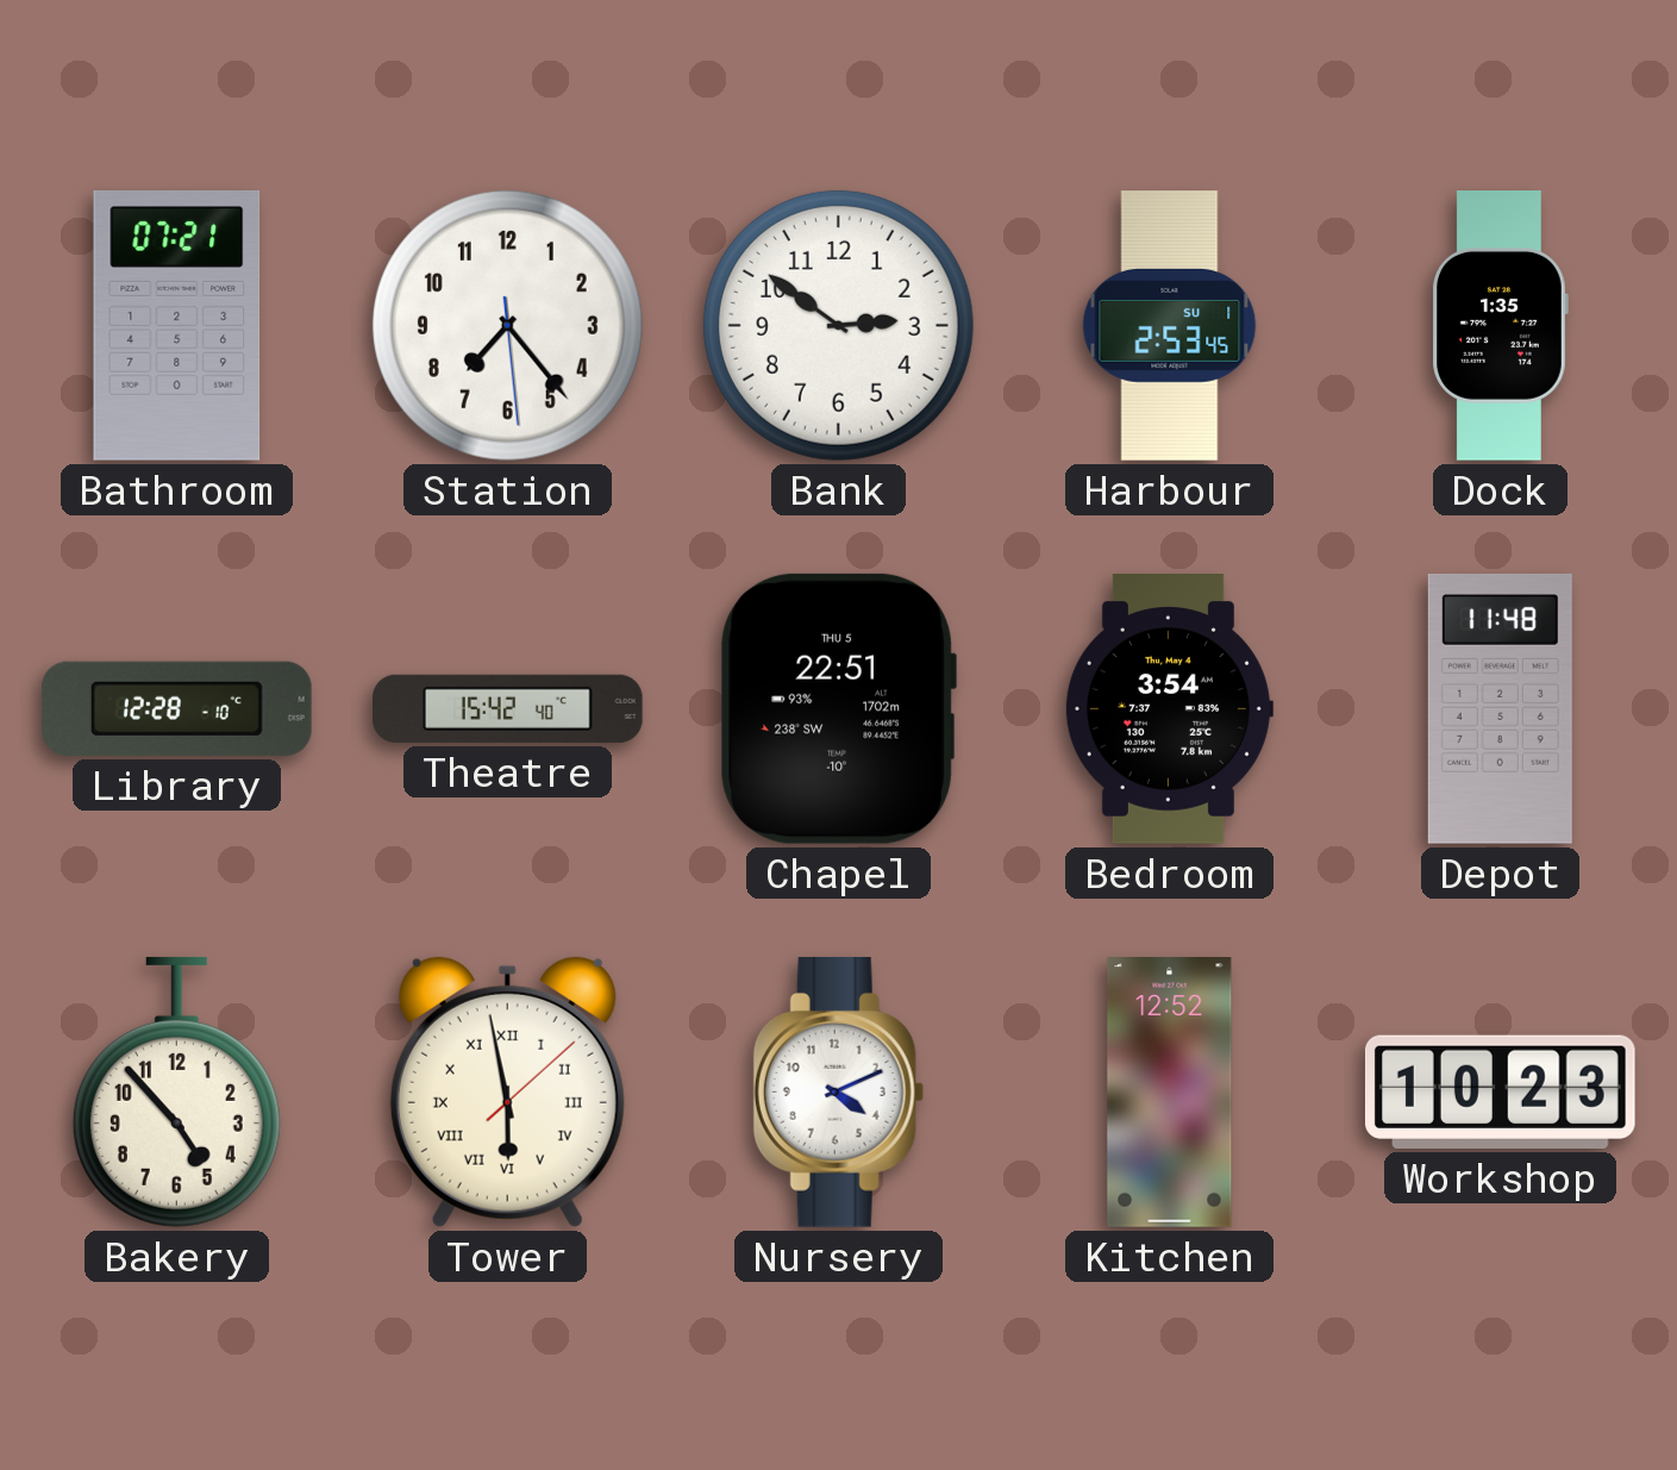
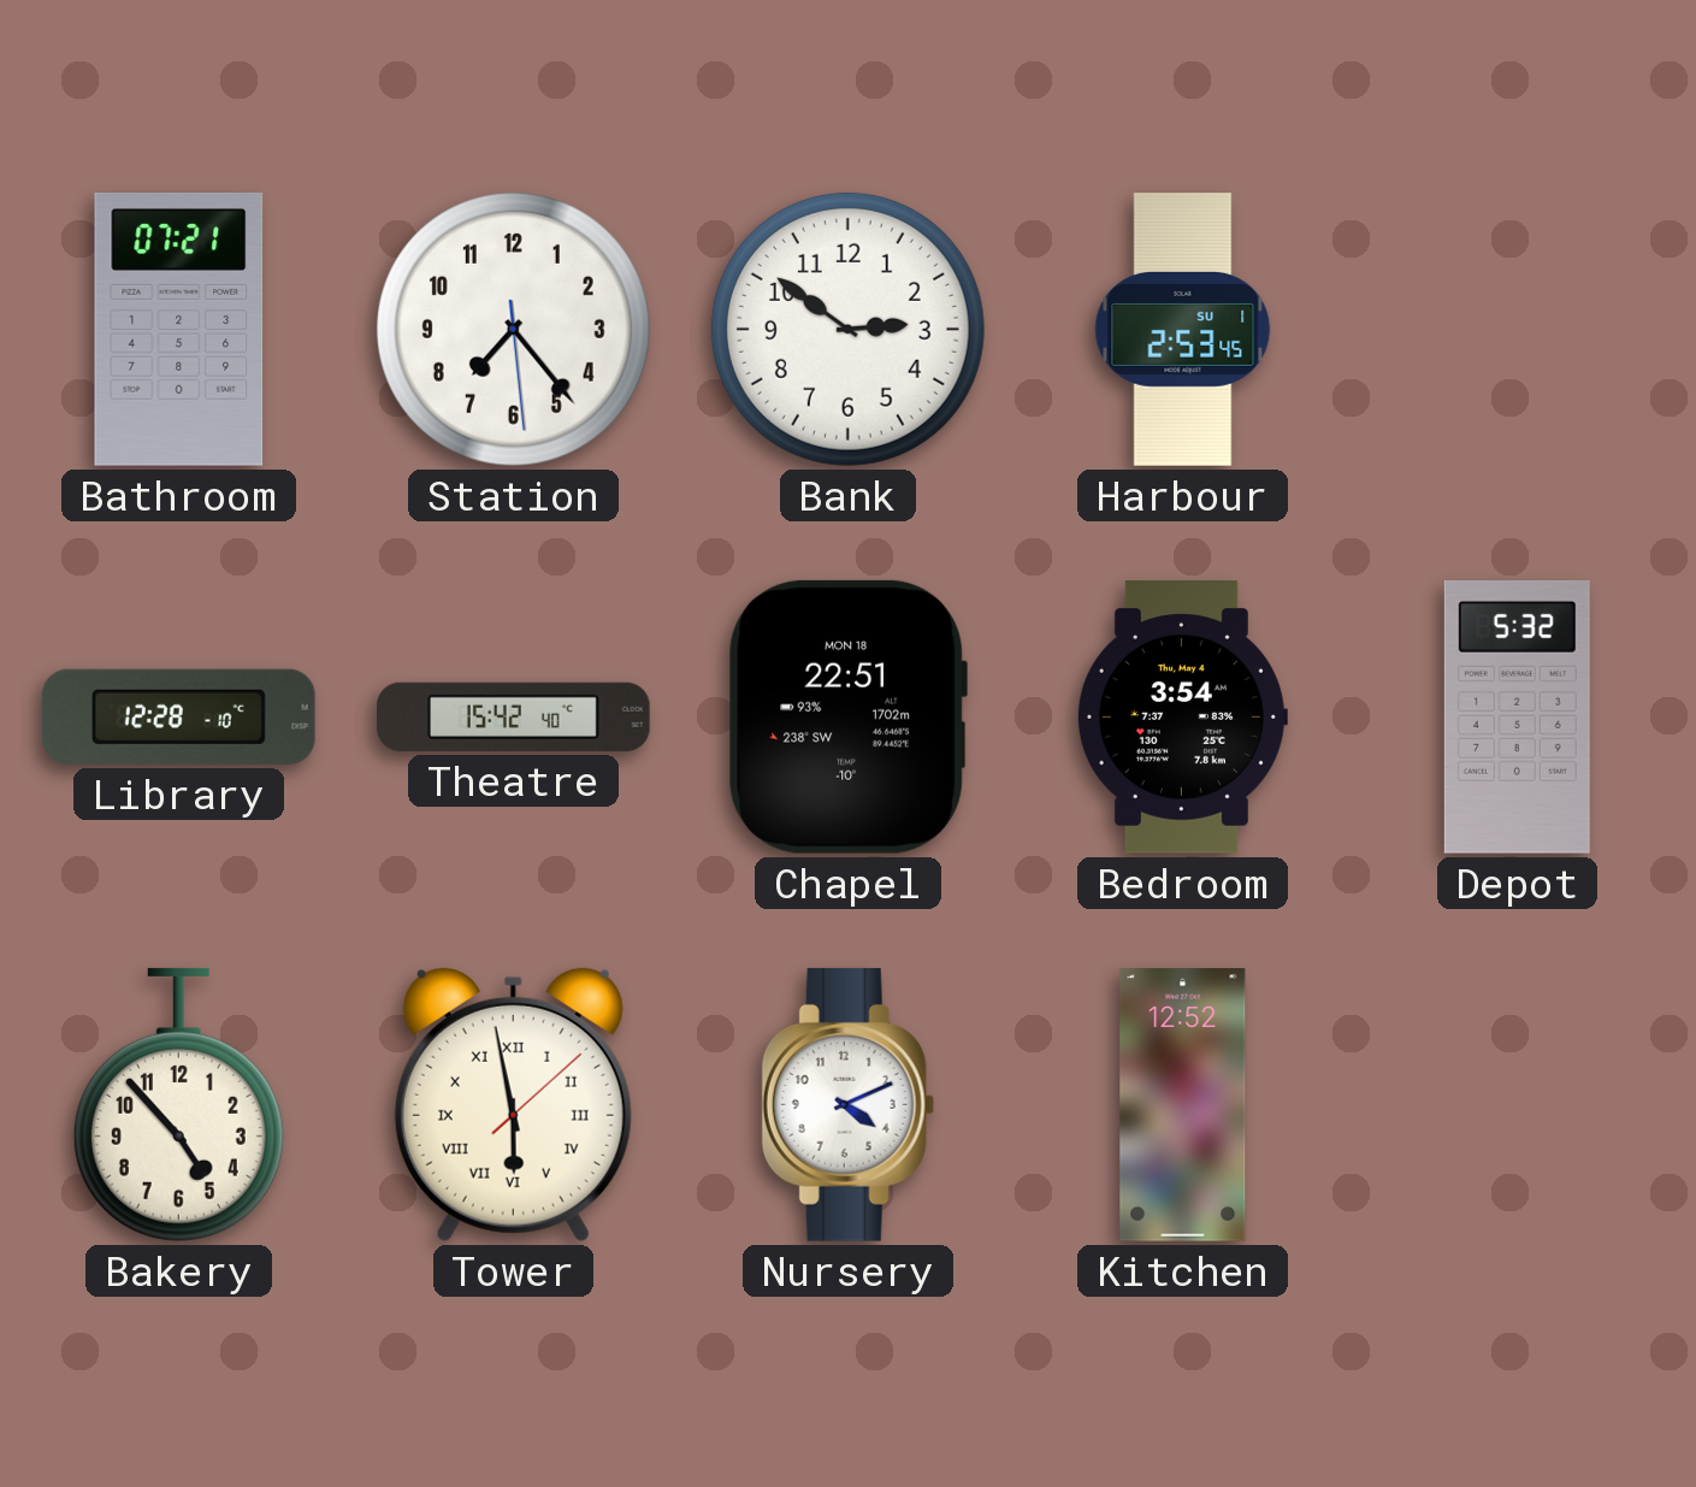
Dock: 1:35 -> none (1500, 326)
Chapel date: THU 5 -> MON 18 (847, 716)
Depot: 11:48 -> 5:32 (1517, 716)
Workshop: 10:23 -> none (1500, 1091)
